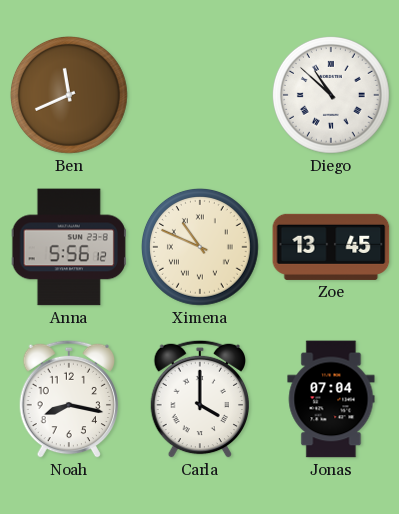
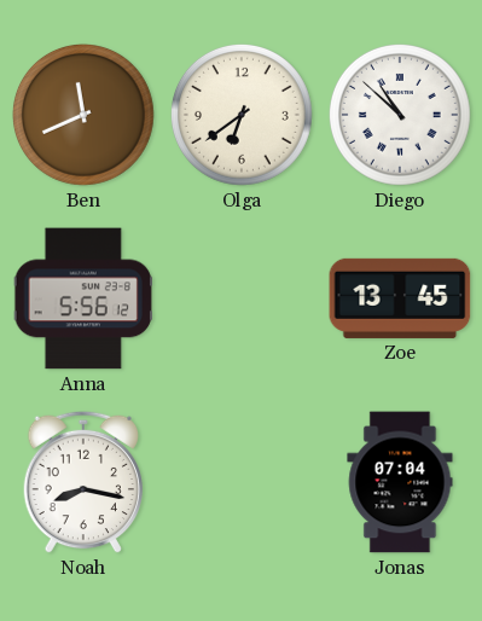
Olga: none -> 6:39 (242, 115)
Ximena: 10:49 -> none (200, 247)
Carla: 4:00 -> none (199, 399)
